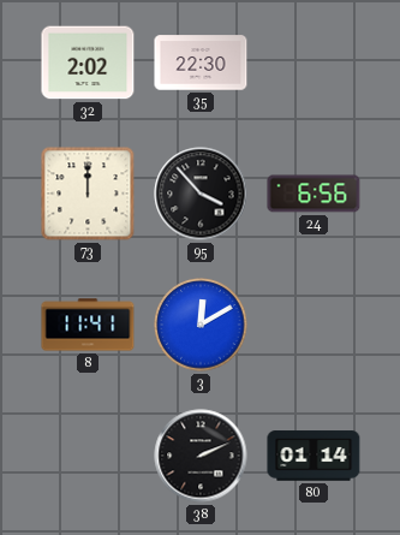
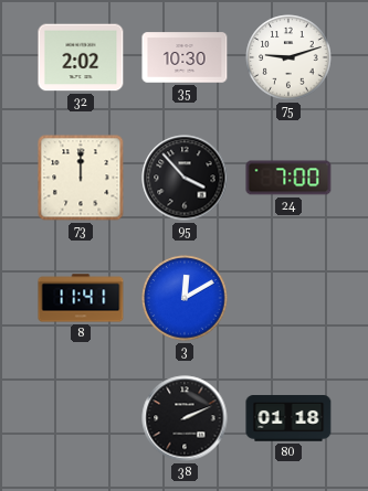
35: 22:30 -> 10:30 (185, 57)
75: none -> 9:12 (288, 57)
24: 6:56 -> 7:00 (288, 178)
80: 01:14 -> 01:18 (288, 418)
